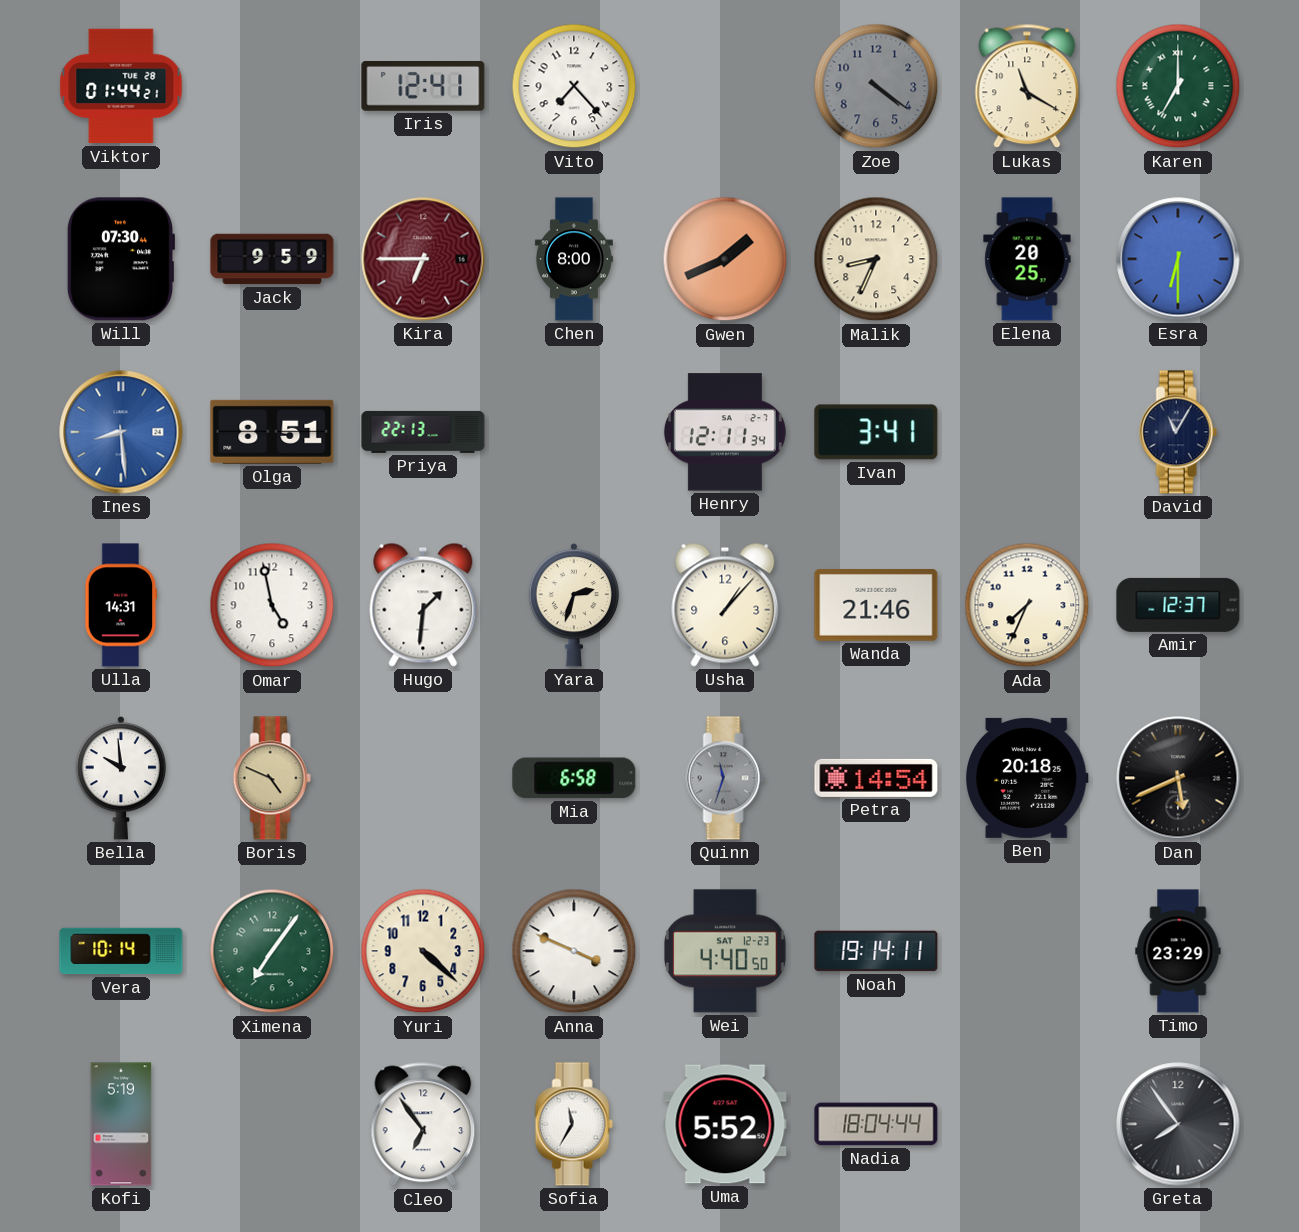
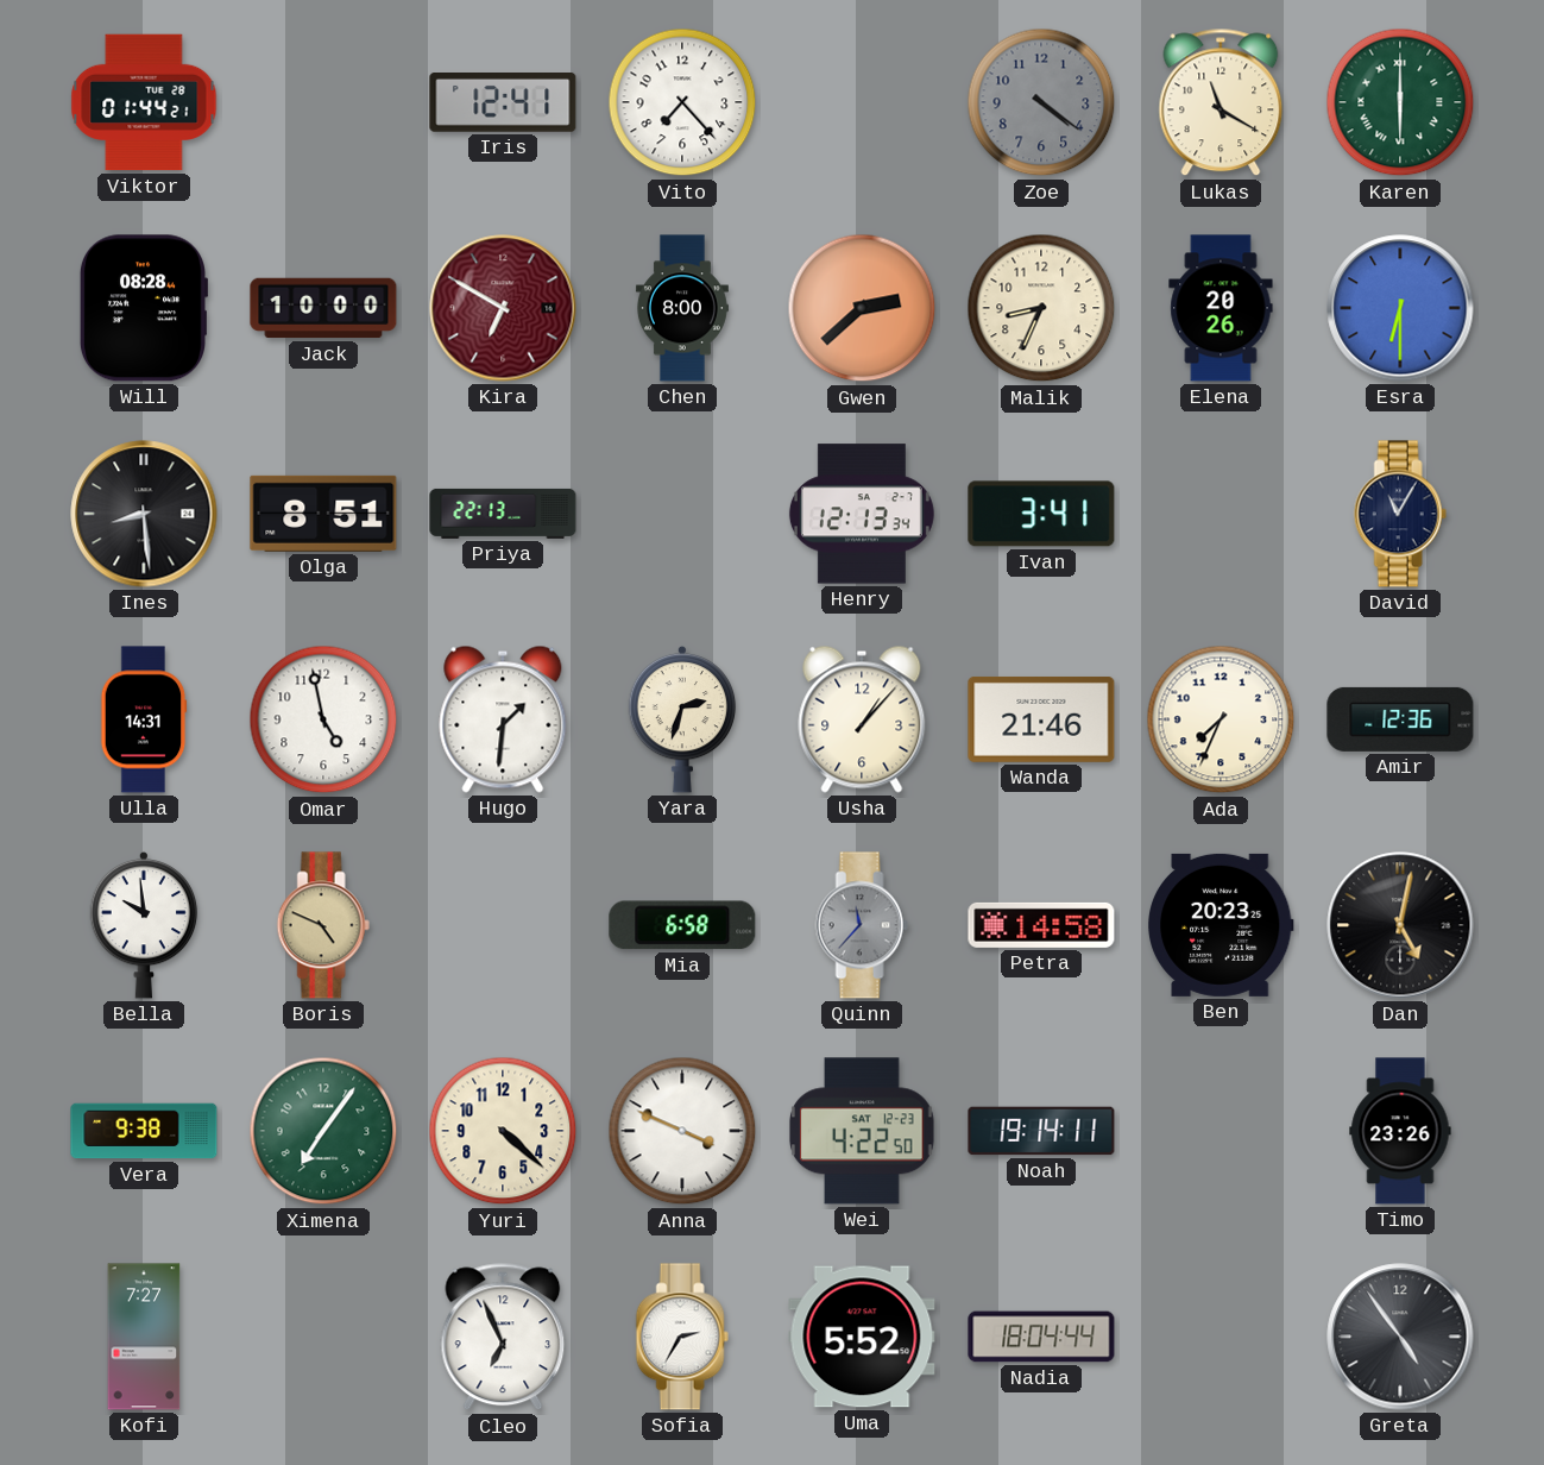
Karen: 7:00 -> 6:00 (1400, 102)
Will: 07:30 -> 08:28 (144, 308)
Jack: 9:59 -> 10:00 (323, 308)
Kira: 6:45 -> 6:50 (503, 308)
Gwen: 1:41 -> 2:38 (862, 308)
Elena: 20:25 -> 20:26 (1221, 308)
Ines dial: blue -> black (144, 514)
Henry: 12:11 -> 12:13 (862, 514)
Amir: 12:37 -> 12:36 (1400, 719)
Quinn: 11:33 -> 11:37 (862, 925)
Petra: 14:54 -> 14:58 (1041, 925)
Ben: 20:18 -> 20:23 (1222, 925)
Dan: 5:41 -> 5:02 (1400, 925)
Vera: 10:14 -> 9:38 (144, 1131)
Wei: 4:40 -> 4:22 (863, 1131)
Timo: 23:29 -> 23:26 (1400, 1131)
Kofi: 5:19 -> 7:27 (144, 1337)
Cleo: 6:54 -> 6:56 (503, 1337)
Sofia: 11:35 -> 2:35 (682, 1337)
Greta: 7:54 -> 4:54 (1400, 1337)
